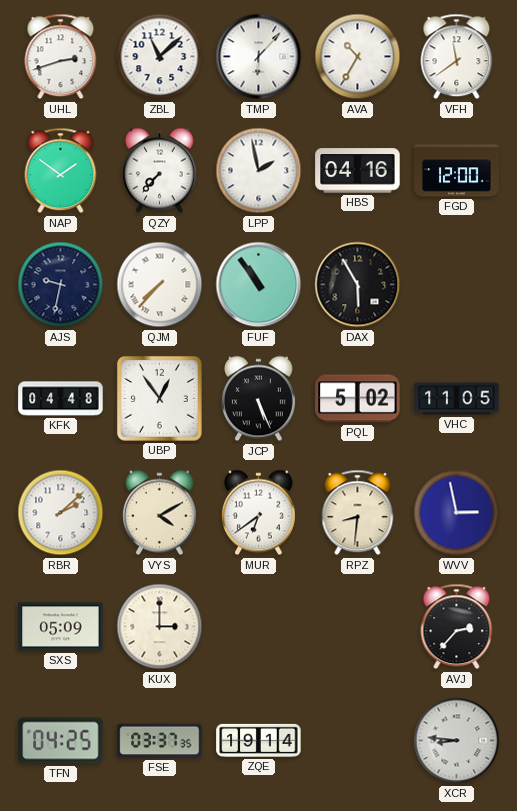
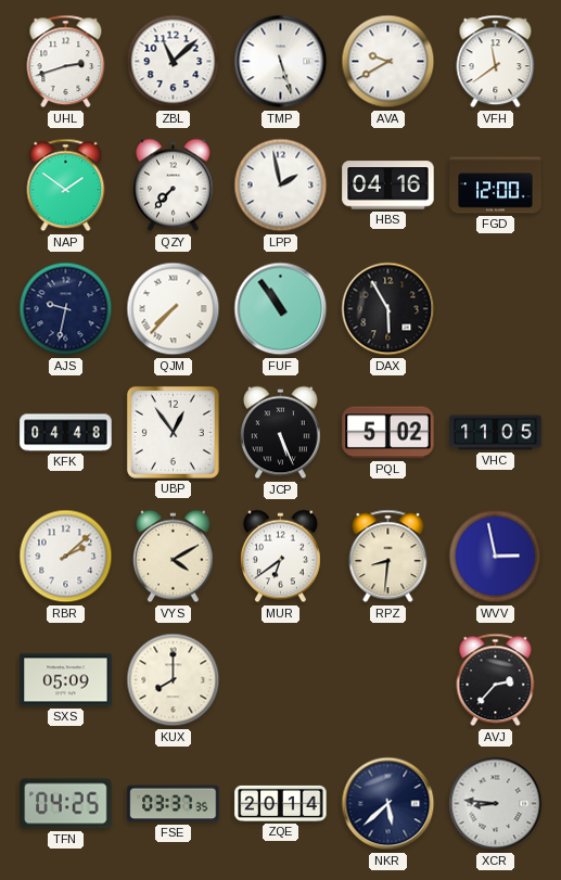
TMP: 6:07 -> 5:27 (281, 62)
AVA: 10:35 -> 9:40 (388, 62)
KUX: 3:00 -> 8:00 (174, 680)
ZQE: 19:14 -> 20:14 (281, 803)
NKR: none -> 5:38 (388, 804)
